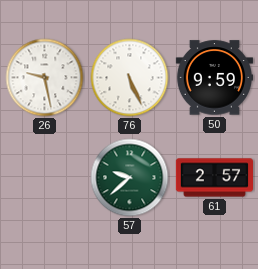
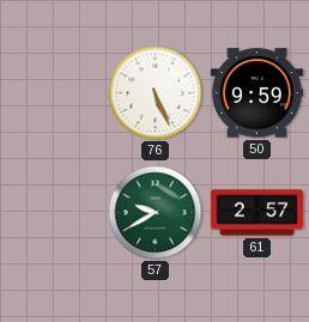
26: 9:28 -> none (45, 78)
57: 9:38 -> 9:40 (156, 213)
